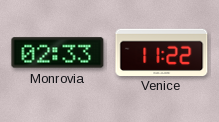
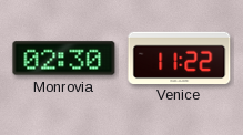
Monrovia: 02:33 -> 02:30 (64, 59)
